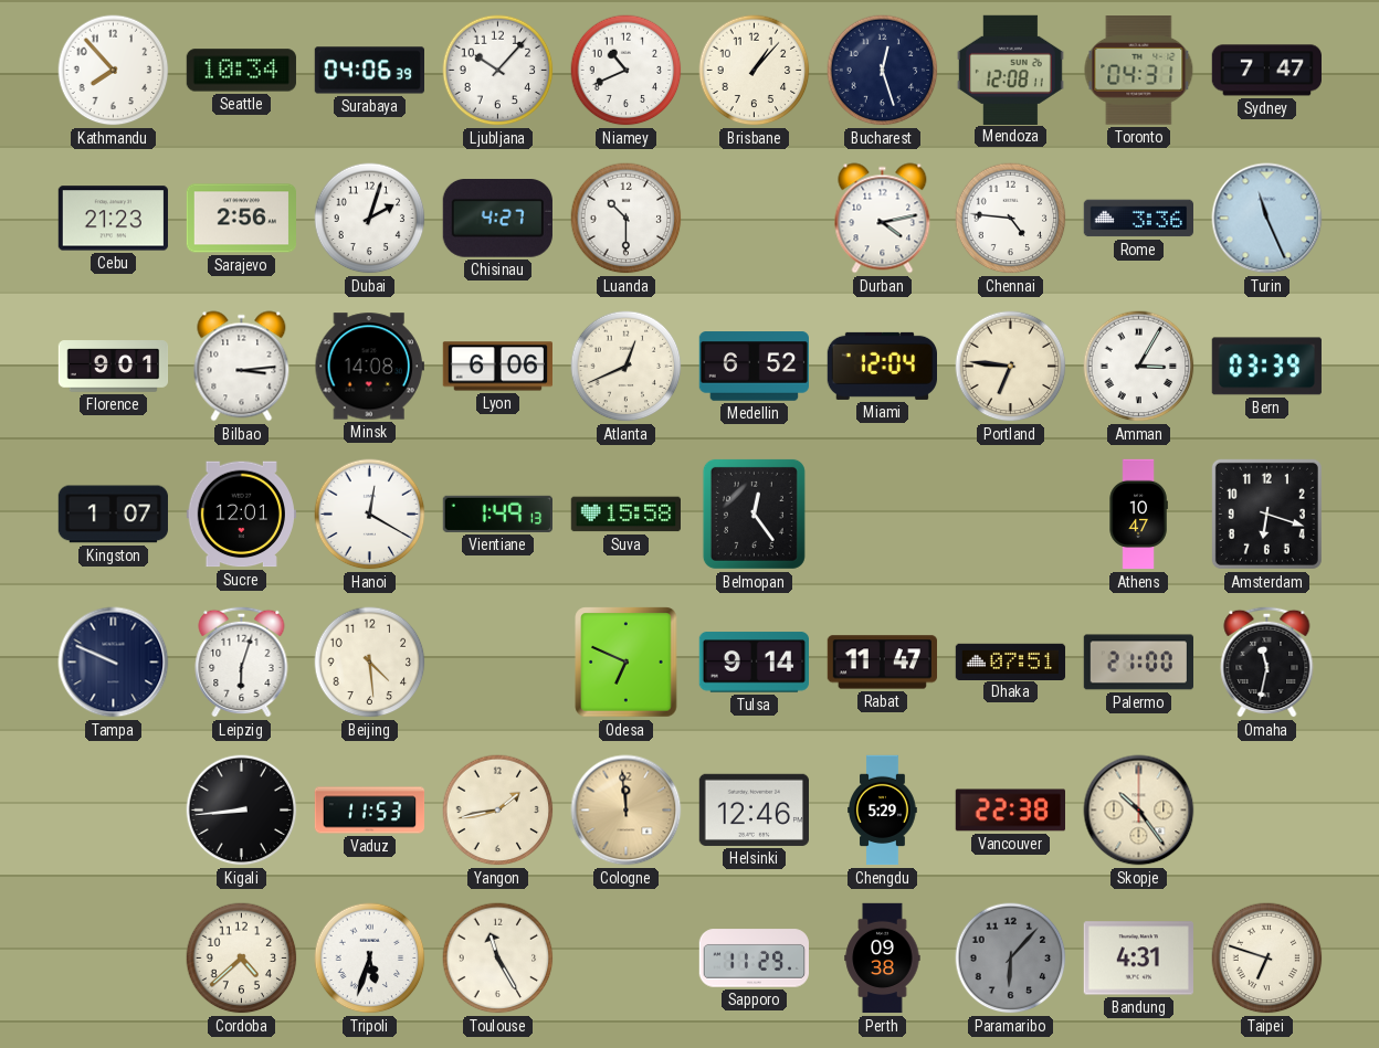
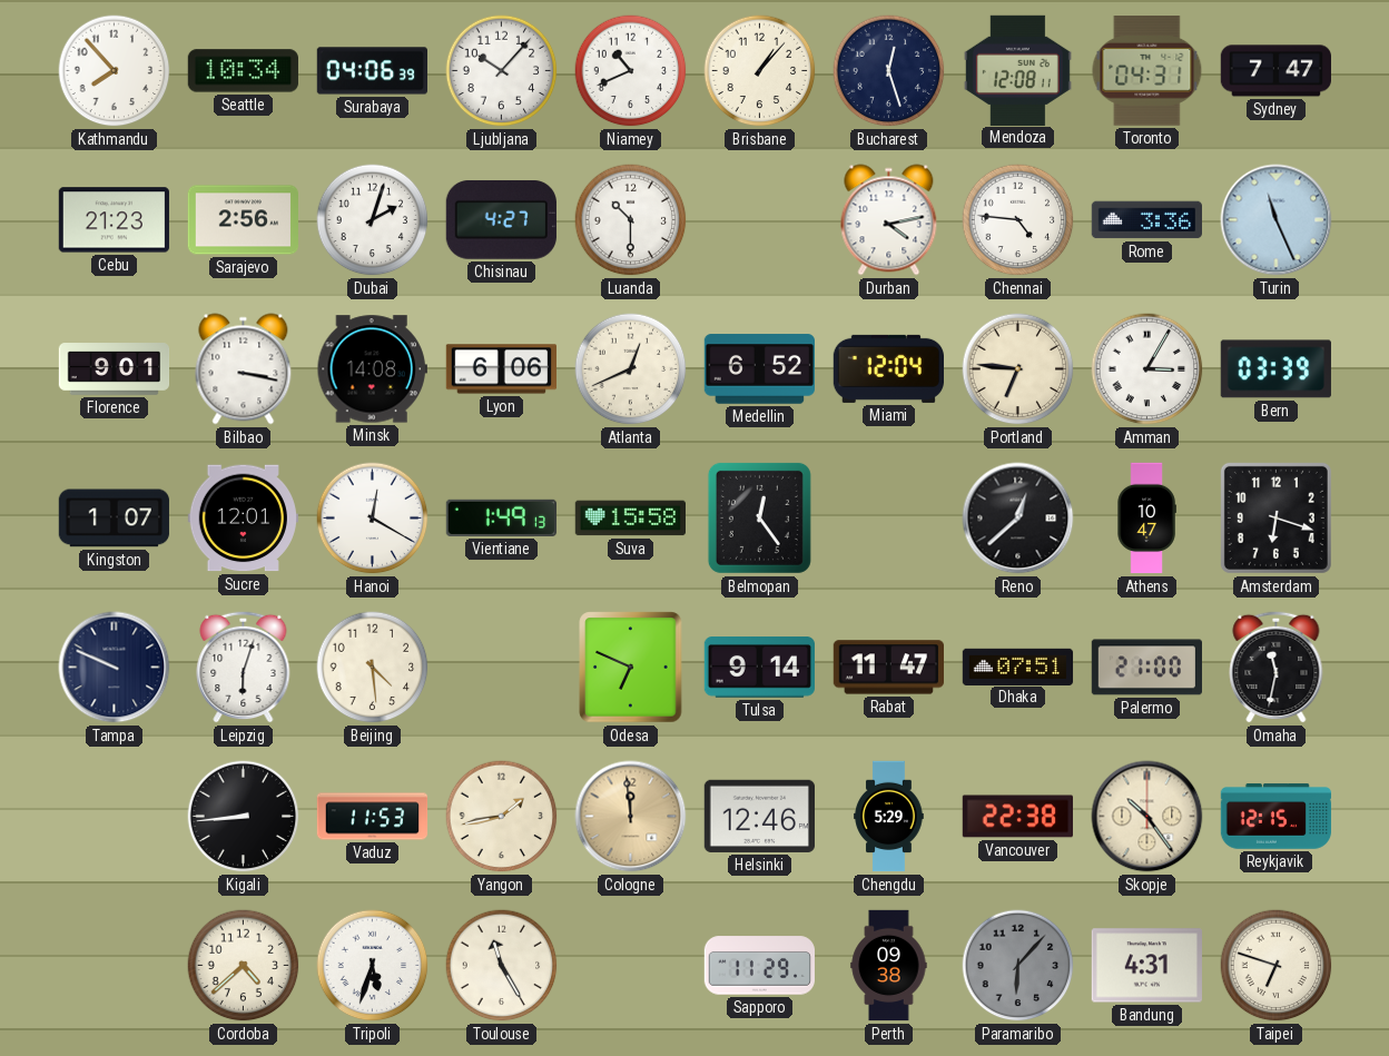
Bilbao: 3:14 -> 3:17 (244, 369)
Reno: none -> 12:38 (1018, 519)
Reykjavik: none -> 12:15 (1277, 817)
